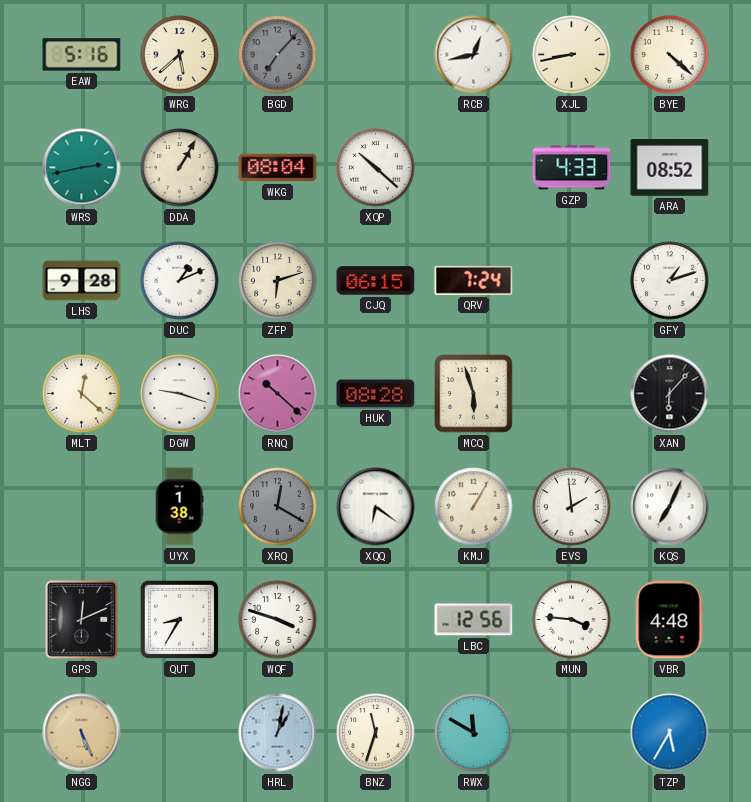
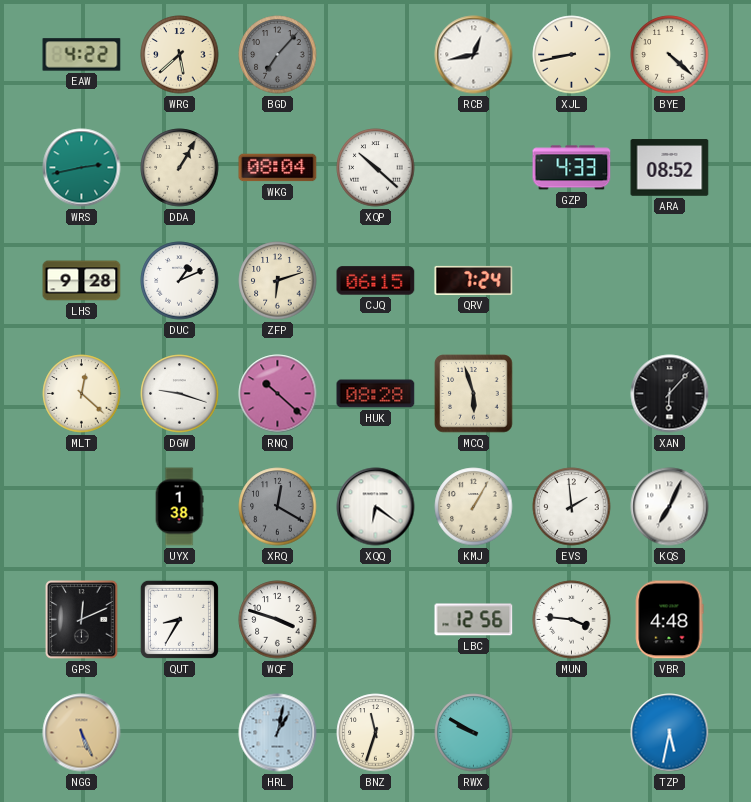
EAW: 5:16 -> 4:22 (82, 55)
GFY: 1:12 -> none (670, 281)
RWX: 11:50 -> 9:50 (474, 733)
TZP: 5:35 -> 5:32 (670, 733)
